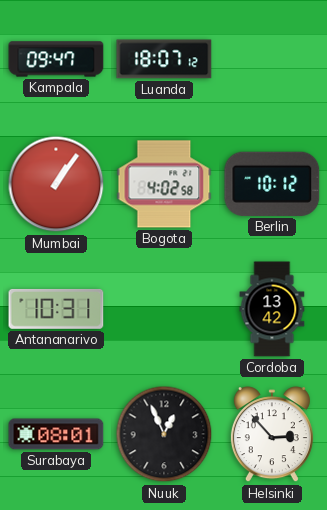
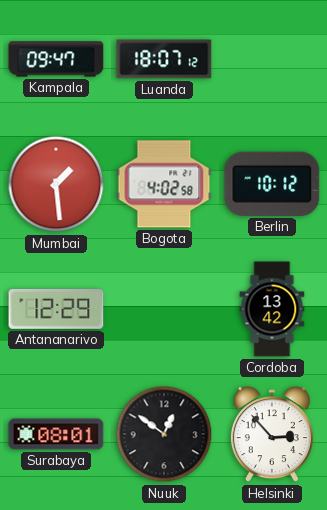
Mumbai: 1:06 -> 1:29 (56, 184)
Antananarivo: 10:31 -> 12:29 (56, 309)
Nuuk: 12:56 -> 12:51 (164, 434)
